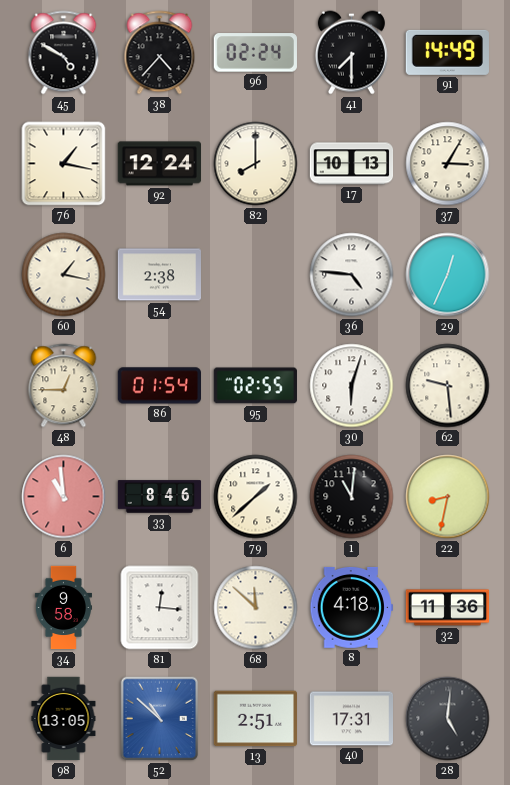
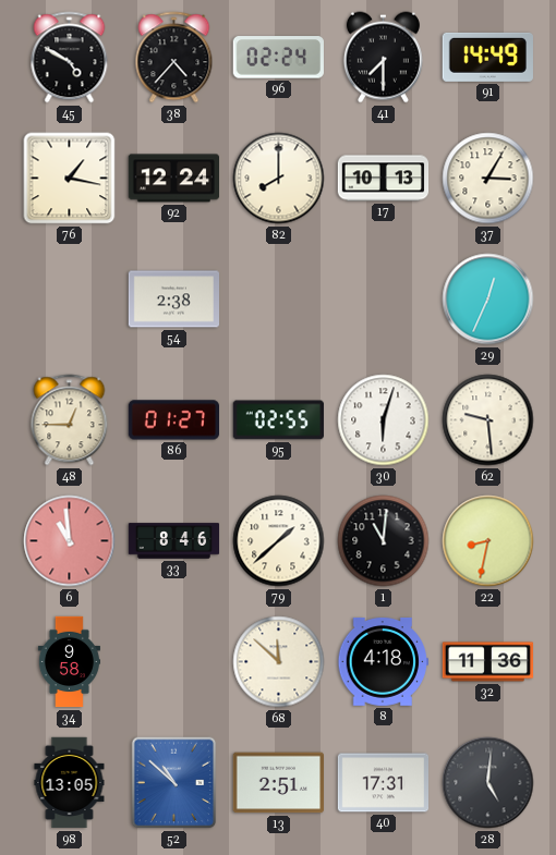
60: 1:17 -> none (64, 275)
36: 4:46 -> none (352, 275)
86: 01:54 -> 01:27 (173, 420)
81: 12:16 -> none (160, 608)
